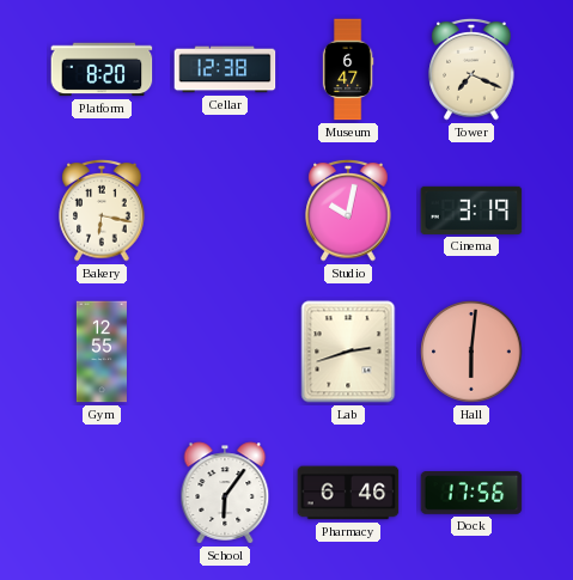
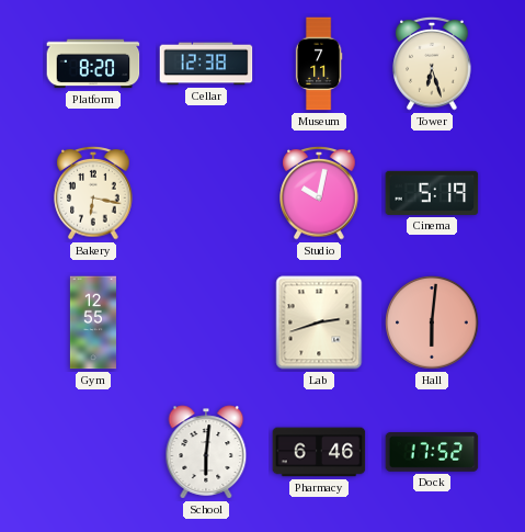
Museum: 6:47 -> 7:11 (319, 64)
Tower: 7:19 -> 6:27 (432, 64)
Cinema: 3:19 -> 5:19 (432, 193)
School: 6:06 -> 6:01 (206, 452)
Dock: 17:56 -> 17:52 (432, 453)
